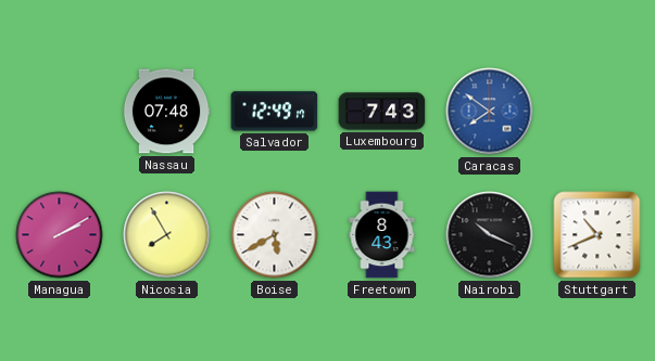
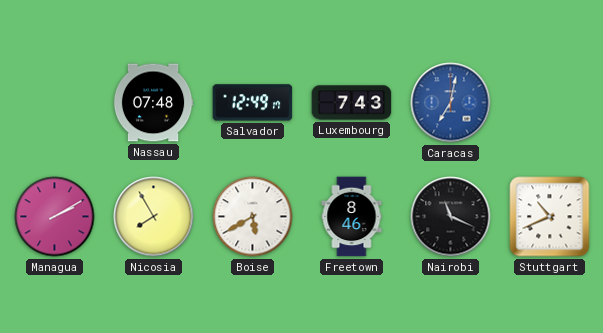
Caracas: 7:51 -> 7:02 (451, 103)
Freetown: 8:43 -> 8:46 (352, 217)
Nairobi: 10:19 -> 11:19 (451, 217)
